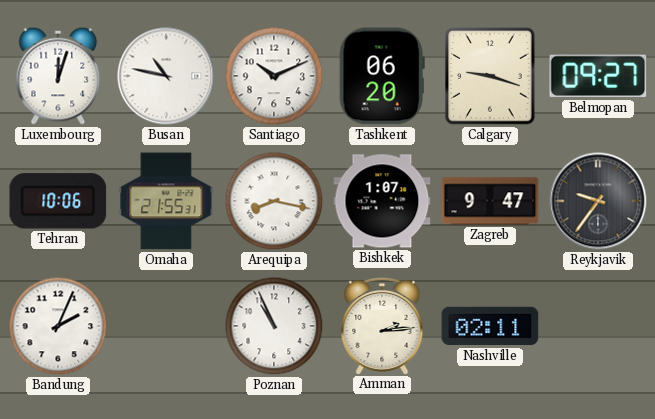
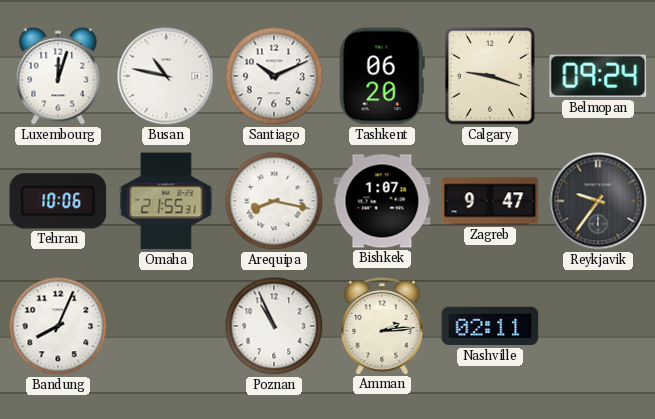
Belmopan: 09:27 -> 09:24 (598, 76)
Bandung: 2:04 -> 8:04 (58, 326)
